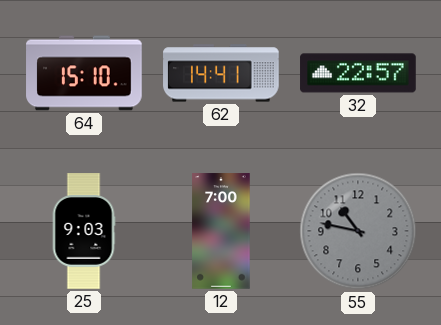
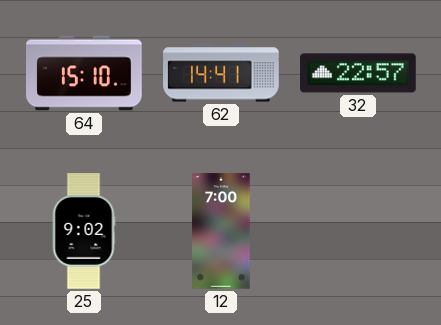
25: 9:03 -> 9:02 (84, 231)
55: 10:47 -> none (358, 231)
